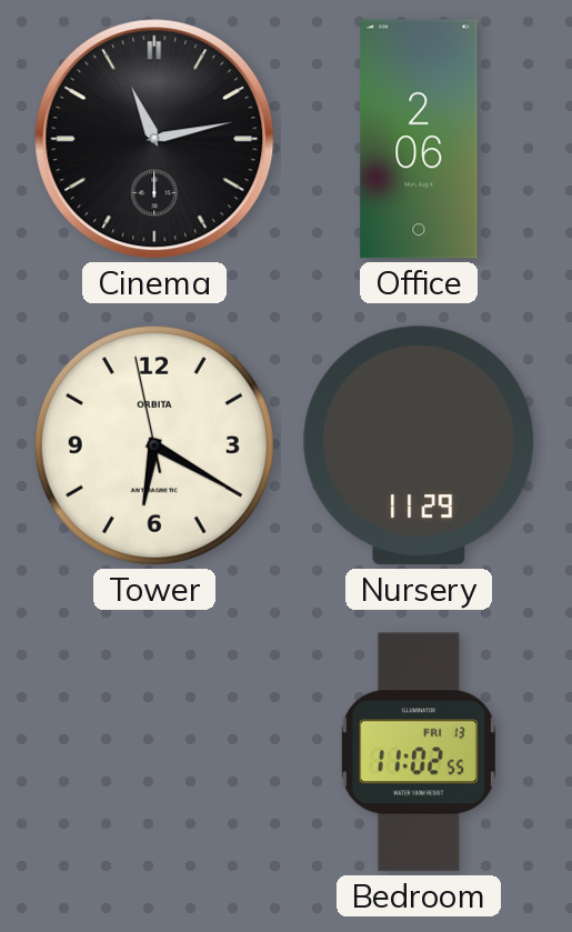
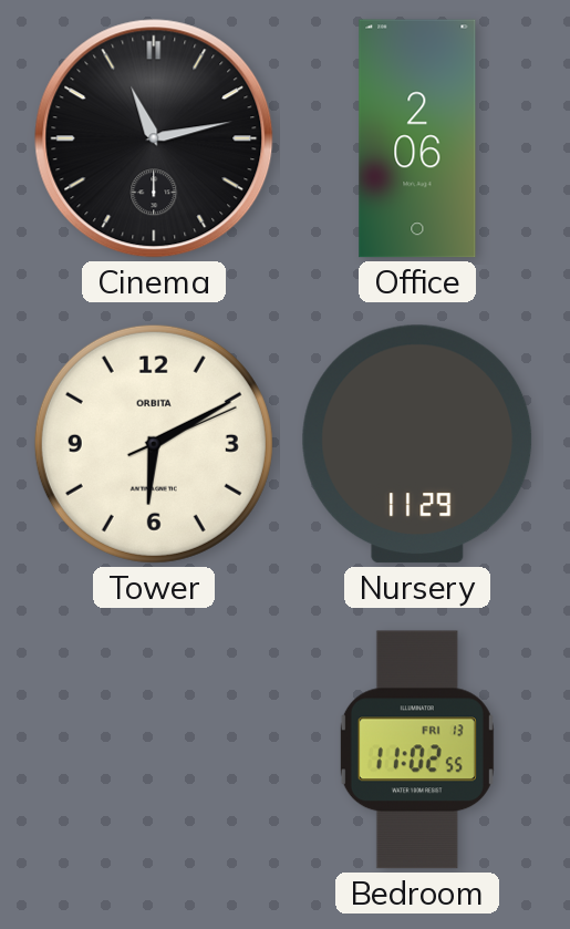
Tower: 6:19 -> 6:10 (154, 444)
